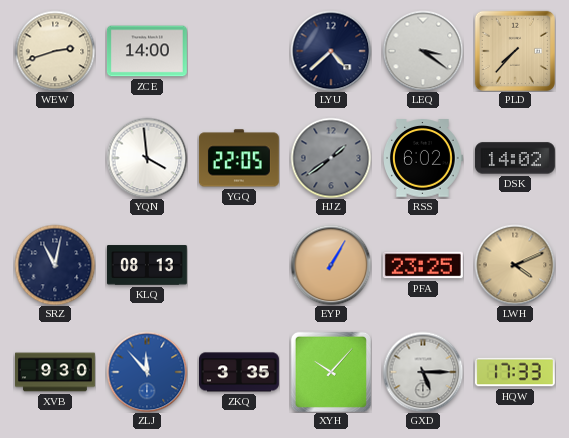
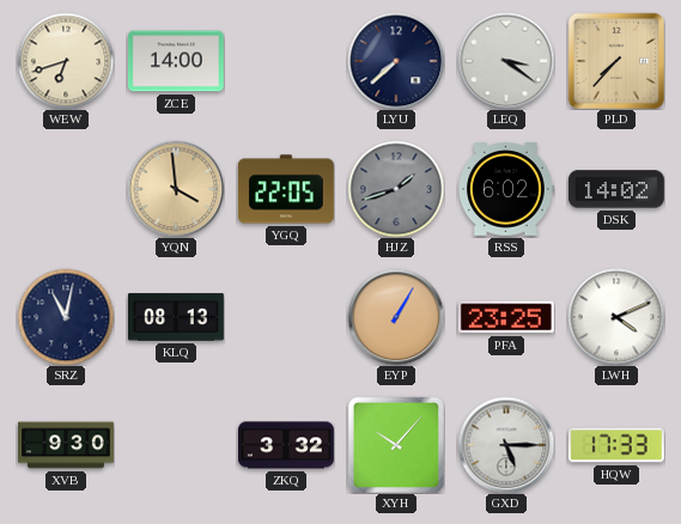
WEW: 2:42 -> 6:42 (66, 61)
LYU: 4:38 -> 7:38 (396, 61)
YQN dial: white -> champagne (176, 189)
HJZ: 1:39 -> 1:42 (396, 189)
LWH dial: champagne -> white (616, 317)
ZLJ: 11:53 -> none (147, 372)
ZKQ: 3:35 -> 3:32 (287, 445)
